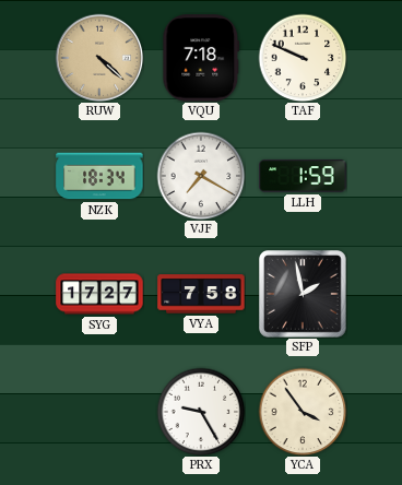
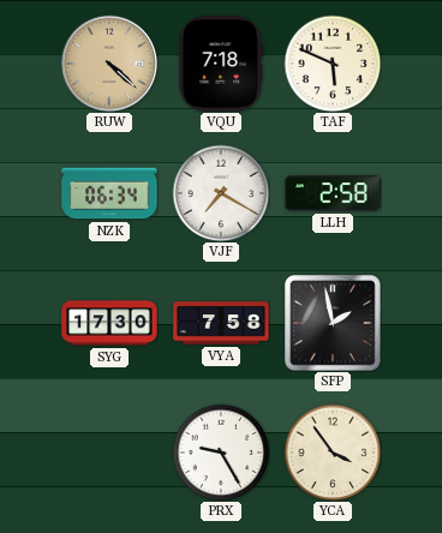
TAF: 9:49 -> 5:49 (333, 64)
NZK: 18:34 -> 06:34 (109, 193)
LLH: 1:59 -> 2:58 (333, 193)
SYG: 17:27 -> 17:30 (109, 323)
